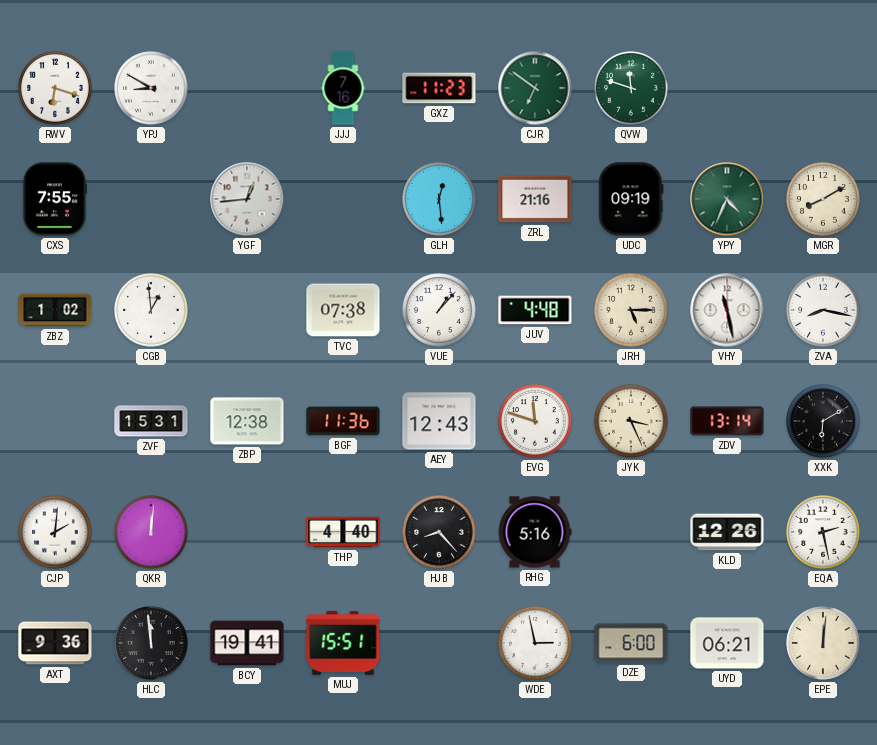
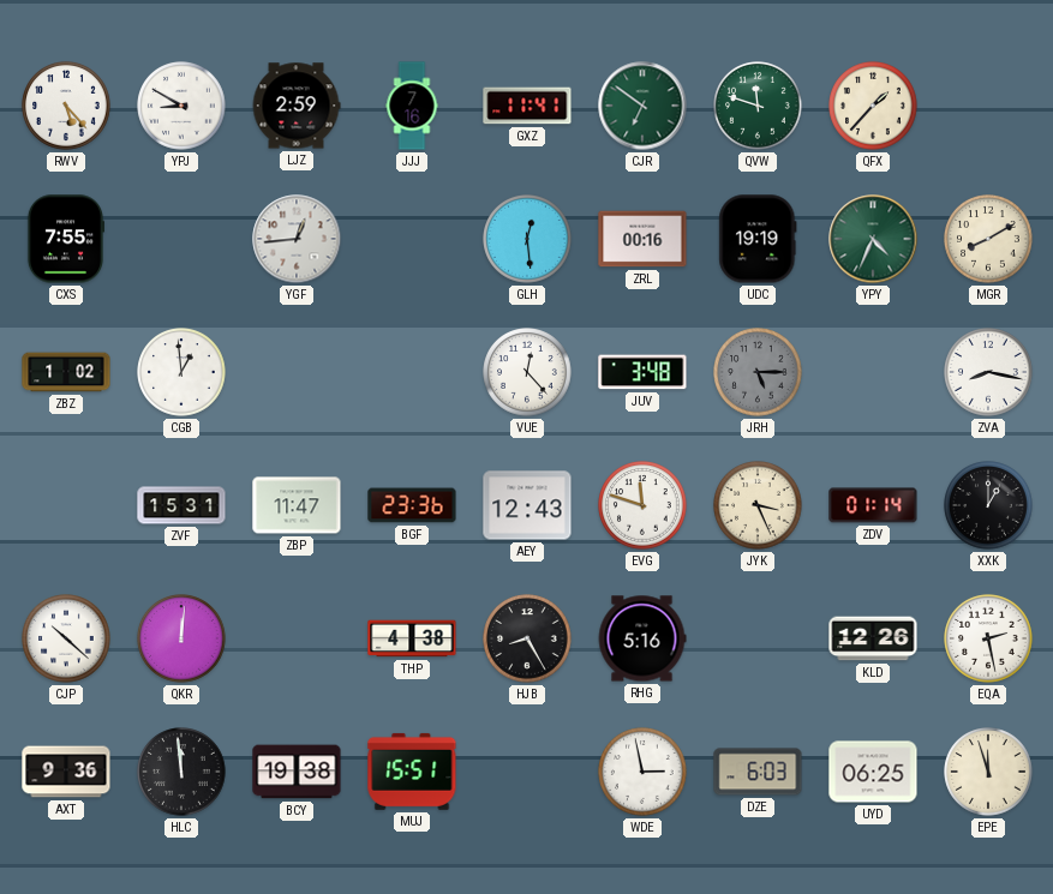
RWV: 6:18 -> 5:23 (66, 106)
LJZ: none -> 2:59 (297, 106)
GXZ: 11:23 -> 11:41 (527, 106)
QFX: none -> 1:37 (873, 106)
ZRL: 21:16 -> 00:16 (642, 239)
UDC: 09:19 -> 19:19 (758, 239)
TVC: 07:38 -> none (343, 310)
VUE: 1:07 -> 12:23 (527, 372)
JUV: 4:48 -> 3:48 (642, 372)
JRH dial: cream -> grey (758, 372)
VHY: 11:28 -> none (727, 310)
ZBP: 12:38 -> 11:47 (297, 505)
BGF: 11:36 -> 23:36 (412, 505)
ZDV: 13:14 -> 01:14 (873, 505)
XXK: 6:10 -> 1:00 (988, 505)
CJP: 2:01 -> 10:22 (66, 638)
THP: 4:40 -> 4:38 (412, 638)
HJB: 8:23 -> 8:25 (527, 638)
BCY: 19:41 -> 19:38 (297, 772)
DZE: 6:00 -> 6:03 (758, 772)
UYD: 06:21 -> 06:25 (873, 772)
EPE: 12:01 -> 11:57 (988, 772)
